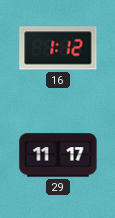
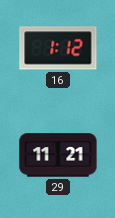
29: 11:17 -> 11:21 (58, 155)
